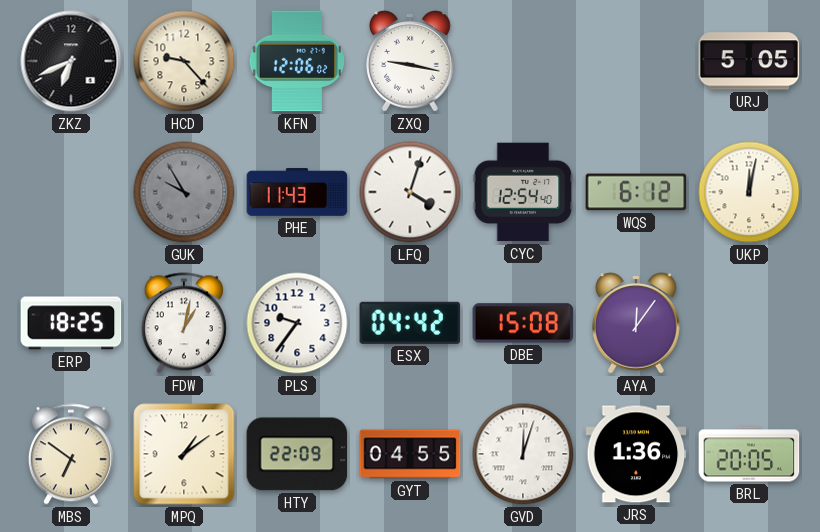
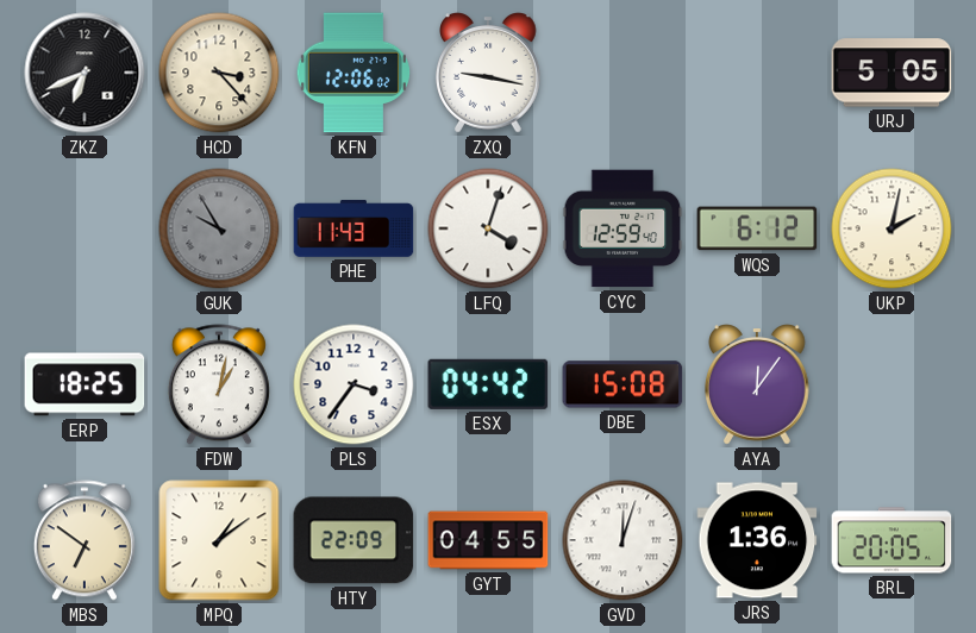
HCD: 9:23 -> 3:23 (219, 73)
CYC: 12:54 -> 12:59 (622, 228)
UKP: 12:02 -> 2:02 (891, 228)
PLS: 9:36 -> 3:36 (354, 384)
